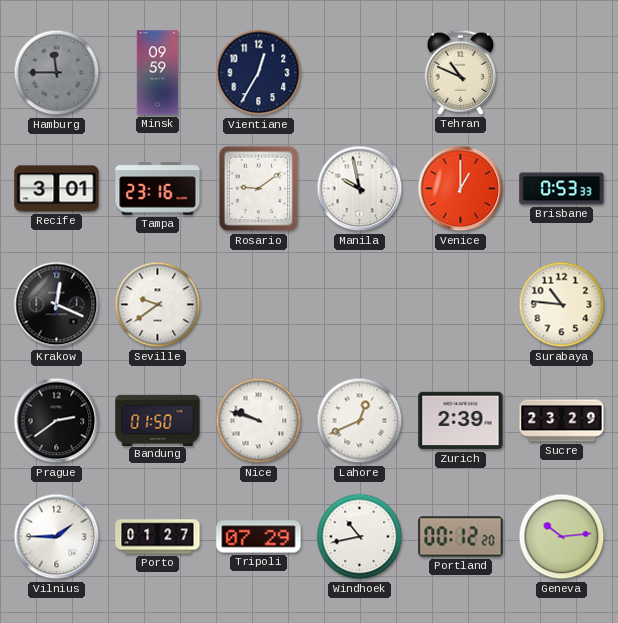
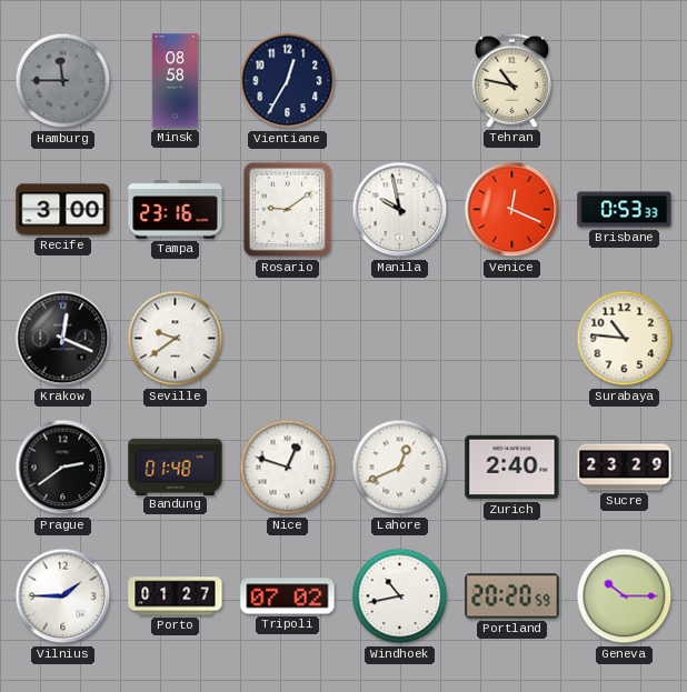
Minsk: 09:59 -> 08:58 (176, 81)
Tehran: 10:49 -> 10:47 (512, 80)
Recife: 3:01 -> 3:00 (63, 210)
Venice: 1:00 -> 12:19 (512, 210)
Bandung: 01:50 -> 01:48 (176, 467)
Nice: 9:48 -> 12:48 (288, 468)
Zurich: 2:39 -> 2:40 (512, 468)
Tripoli: 07:29 -> 07:02 (288, 596)
Portland: 00:12 -> 20:20 (512, 596)
Geneva: 10:14 -> 10:15 (625, 596)
